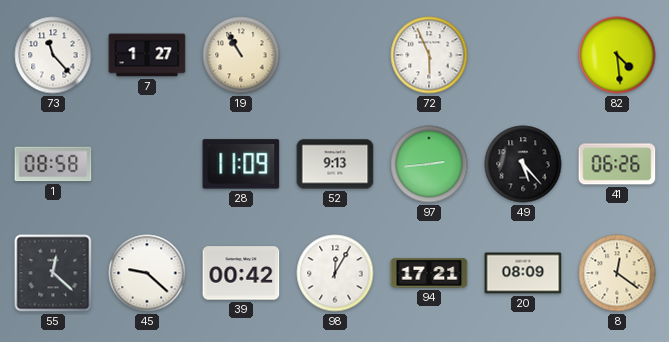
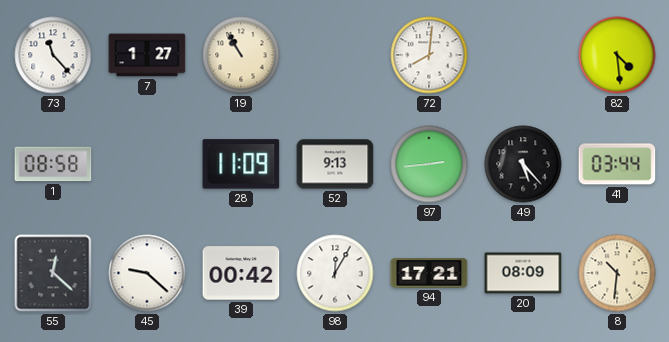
72: 5:56 -> 8:01 (429, 55)
41: 06:26 -> 03:44 (617, 164)
8: 12:21 -> 10:31 (617, 273)
